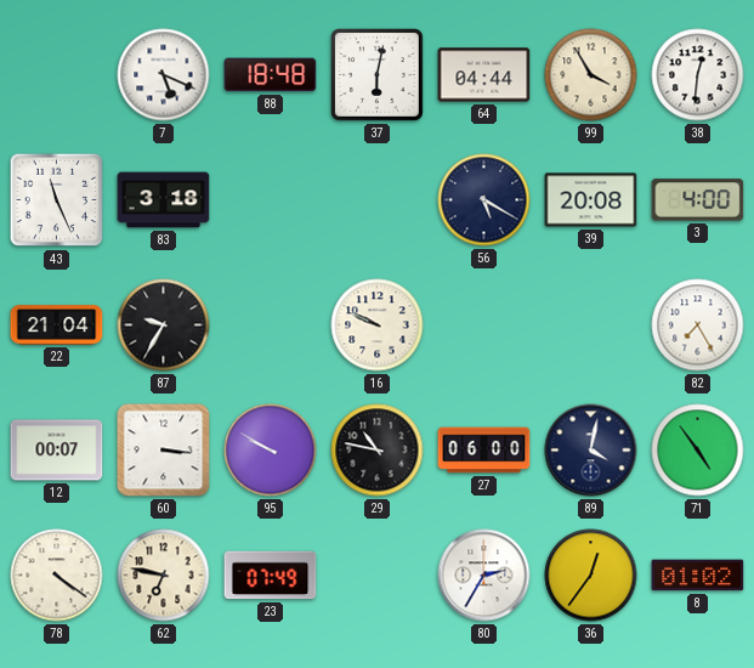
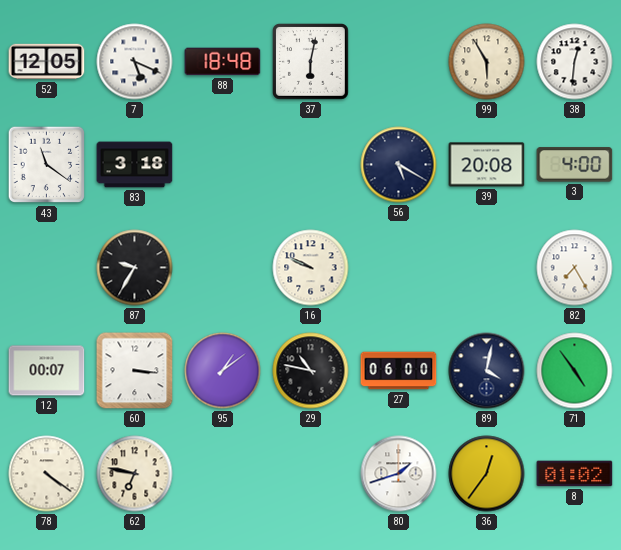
52: none -> 12:05 (47, 62)
64: 04:44 -> none (484, 75)
99: 3:55 -> 5:55 (487, 62)
43: 11:26 -> 11:21 (47, 165)
22: 21:04 -> none (57, 325)
95: 9:50 -> 1:09 (223, 371)
23: 07:49 -> none (271, 576)
80: 2:35 -> 1:42 (399, 474)
